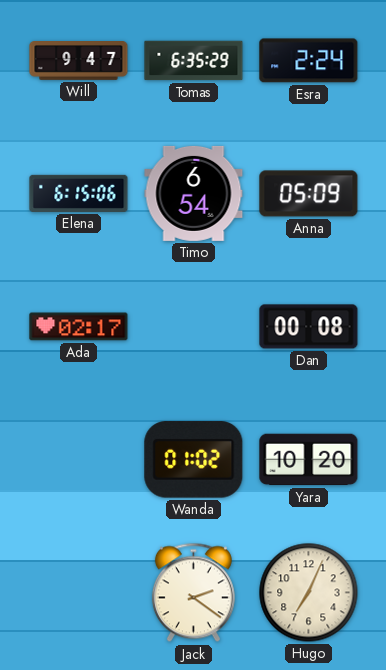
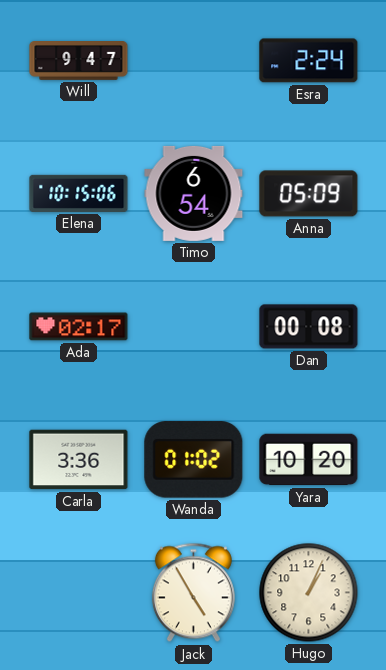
Tomas: 6:35 -> none (194, 61)
Elena: 6:15 -> 10:15 (79, 193)
Carla: none -> 3:36 (79, 460)
Jack: 2:21 -> 4:55 (193, 593)
Hugo: 7:04 -> 1:04 (309, 593)
